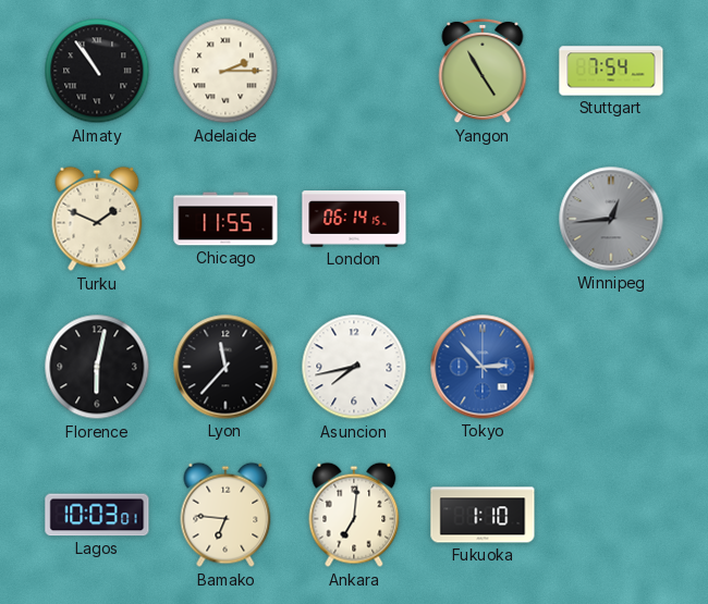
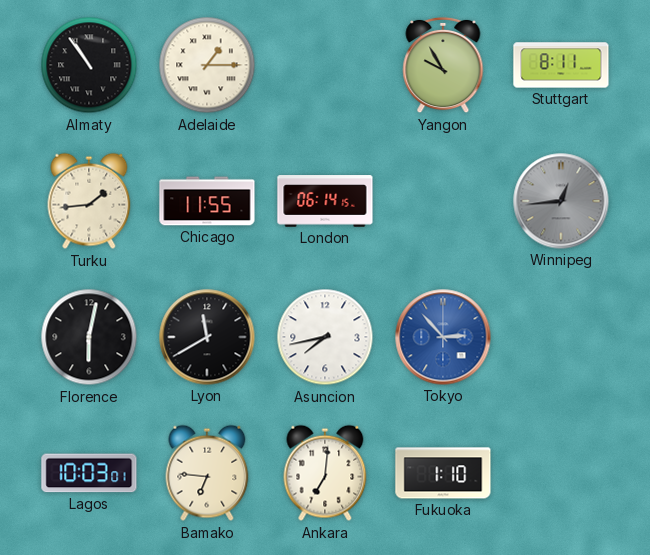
Adelaide: 2:15 -> 1:15 (207, 65)
Yangon: 4:55 -> 9:55 (443, 65)
Stuttgart: 7:54 -> 8:11 (561, 65)
Turku: 1:49 -> 1:44 (89, 201)
Lyon: 11:37 -> 11:40 (207, 337)
